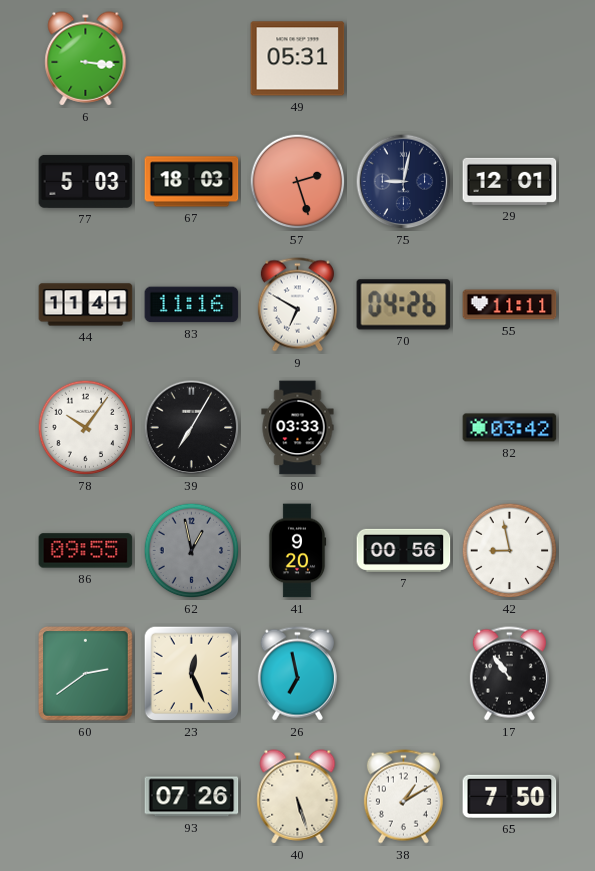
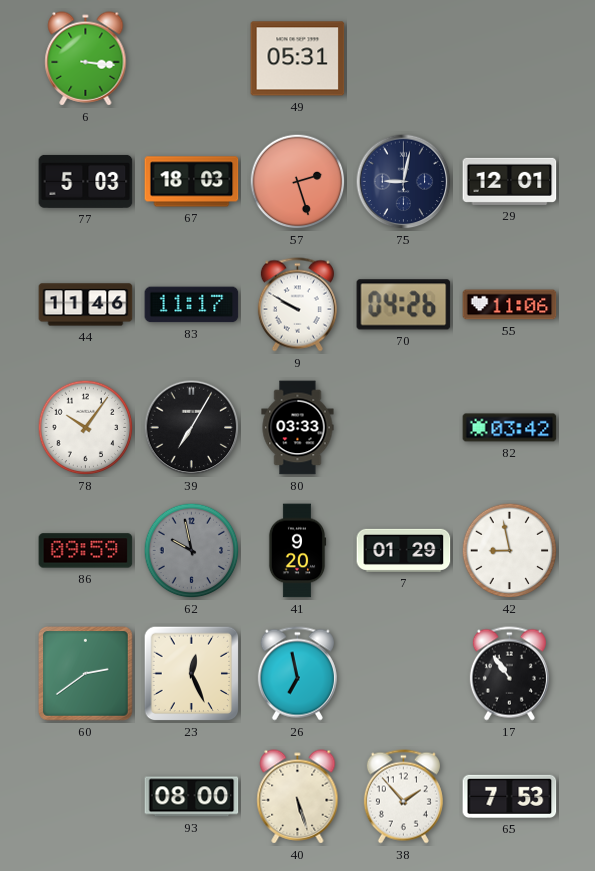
44: 11:41 -> 11:46 (86, 305)
83: 11:16 -> 11:17 (192, 305)
9: 6:50 -> 9:50 (297, 305)
55: 11:11 -> 11:06 (510, 305)
86: 09:55 -> 09:59 (86, 551)
62: 12:58 -> 9:58 (192, 551)
7: 00:56 -> 01:29 (404, 550)
93: 07:26 -> 08:00 (192, 797)
38: 1:10 -> 1:53 (403, 797)
65: 7:50 -> 7:53 (510, 796)
